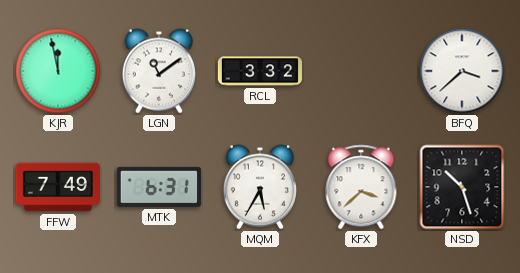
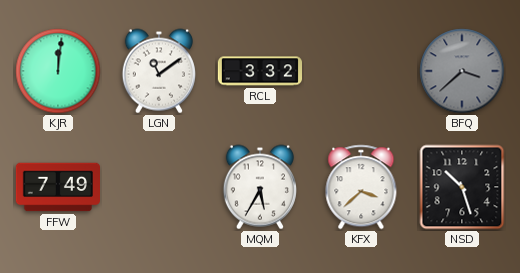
KJR: 11:58 -> 12:01 (58, 71)
BFQ dial: white -> grey (462, 71)
MTK: 6:31 -> none (159, 187)
